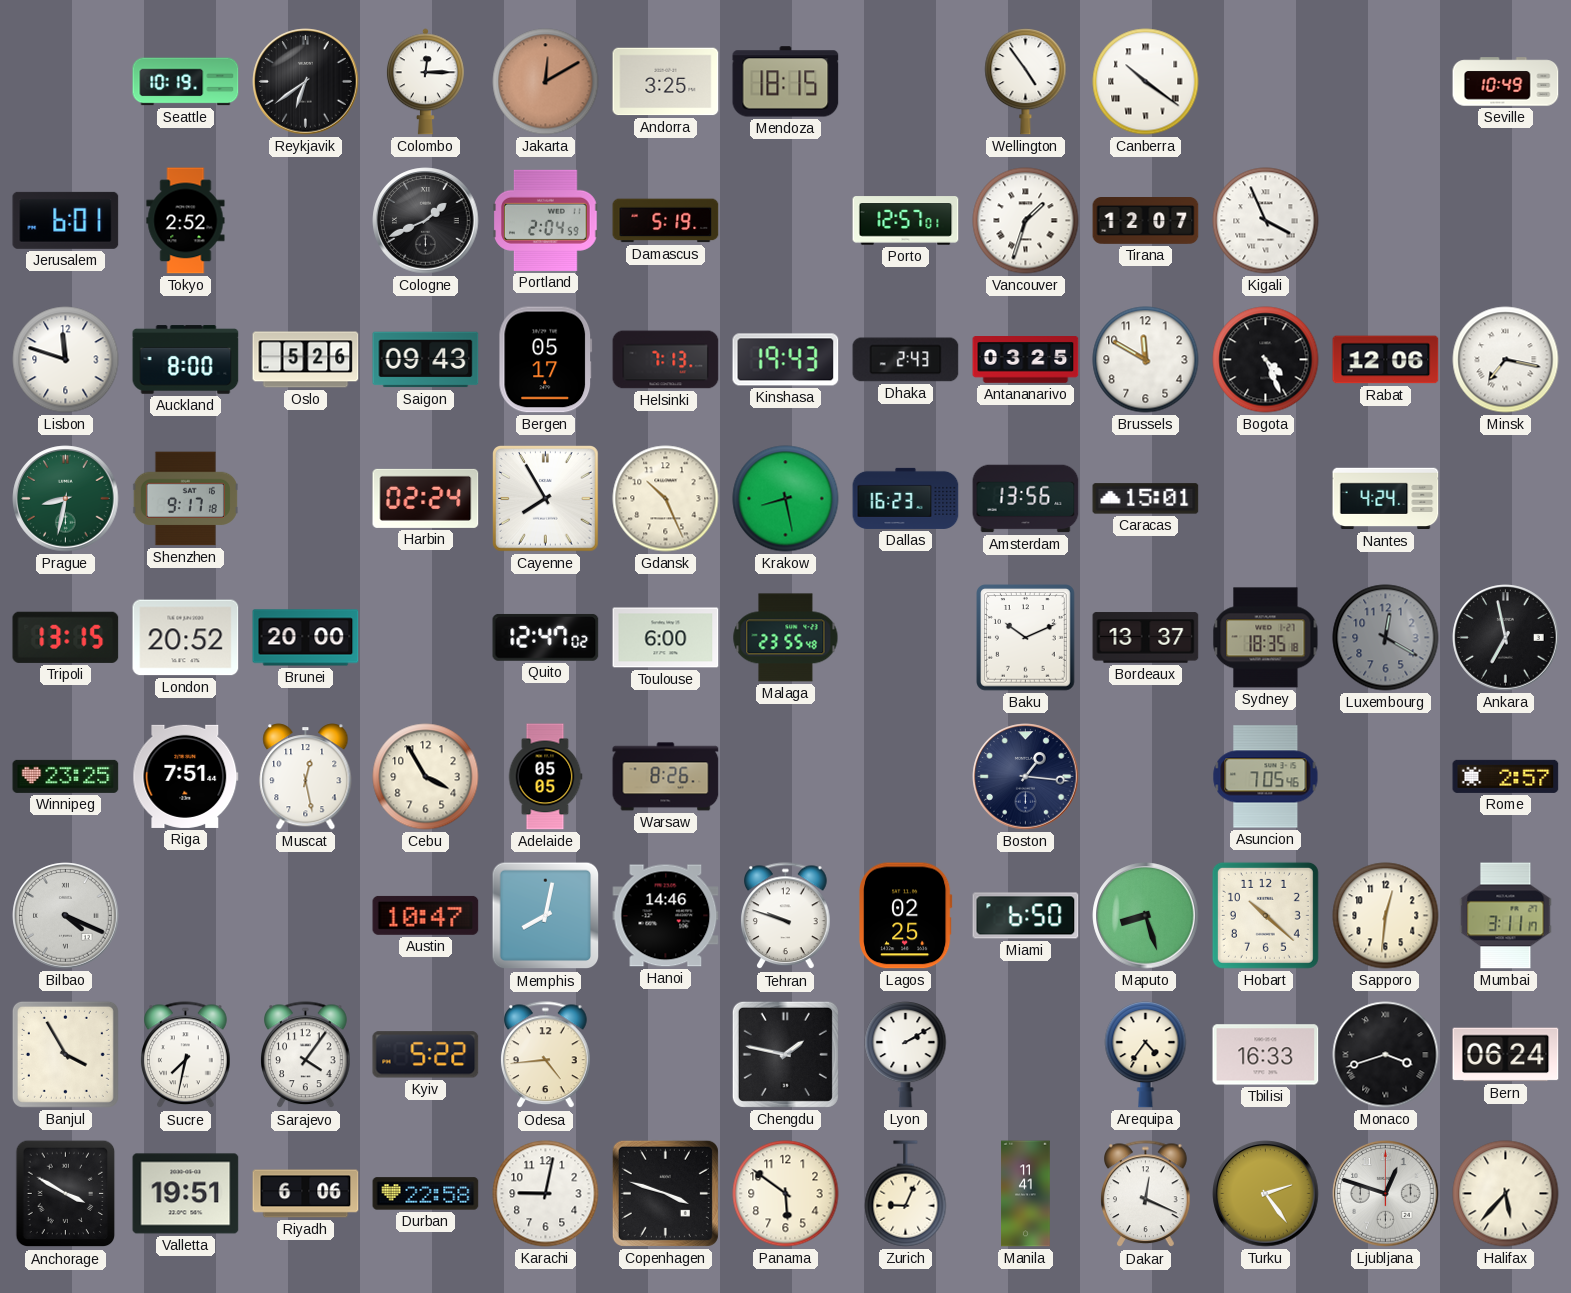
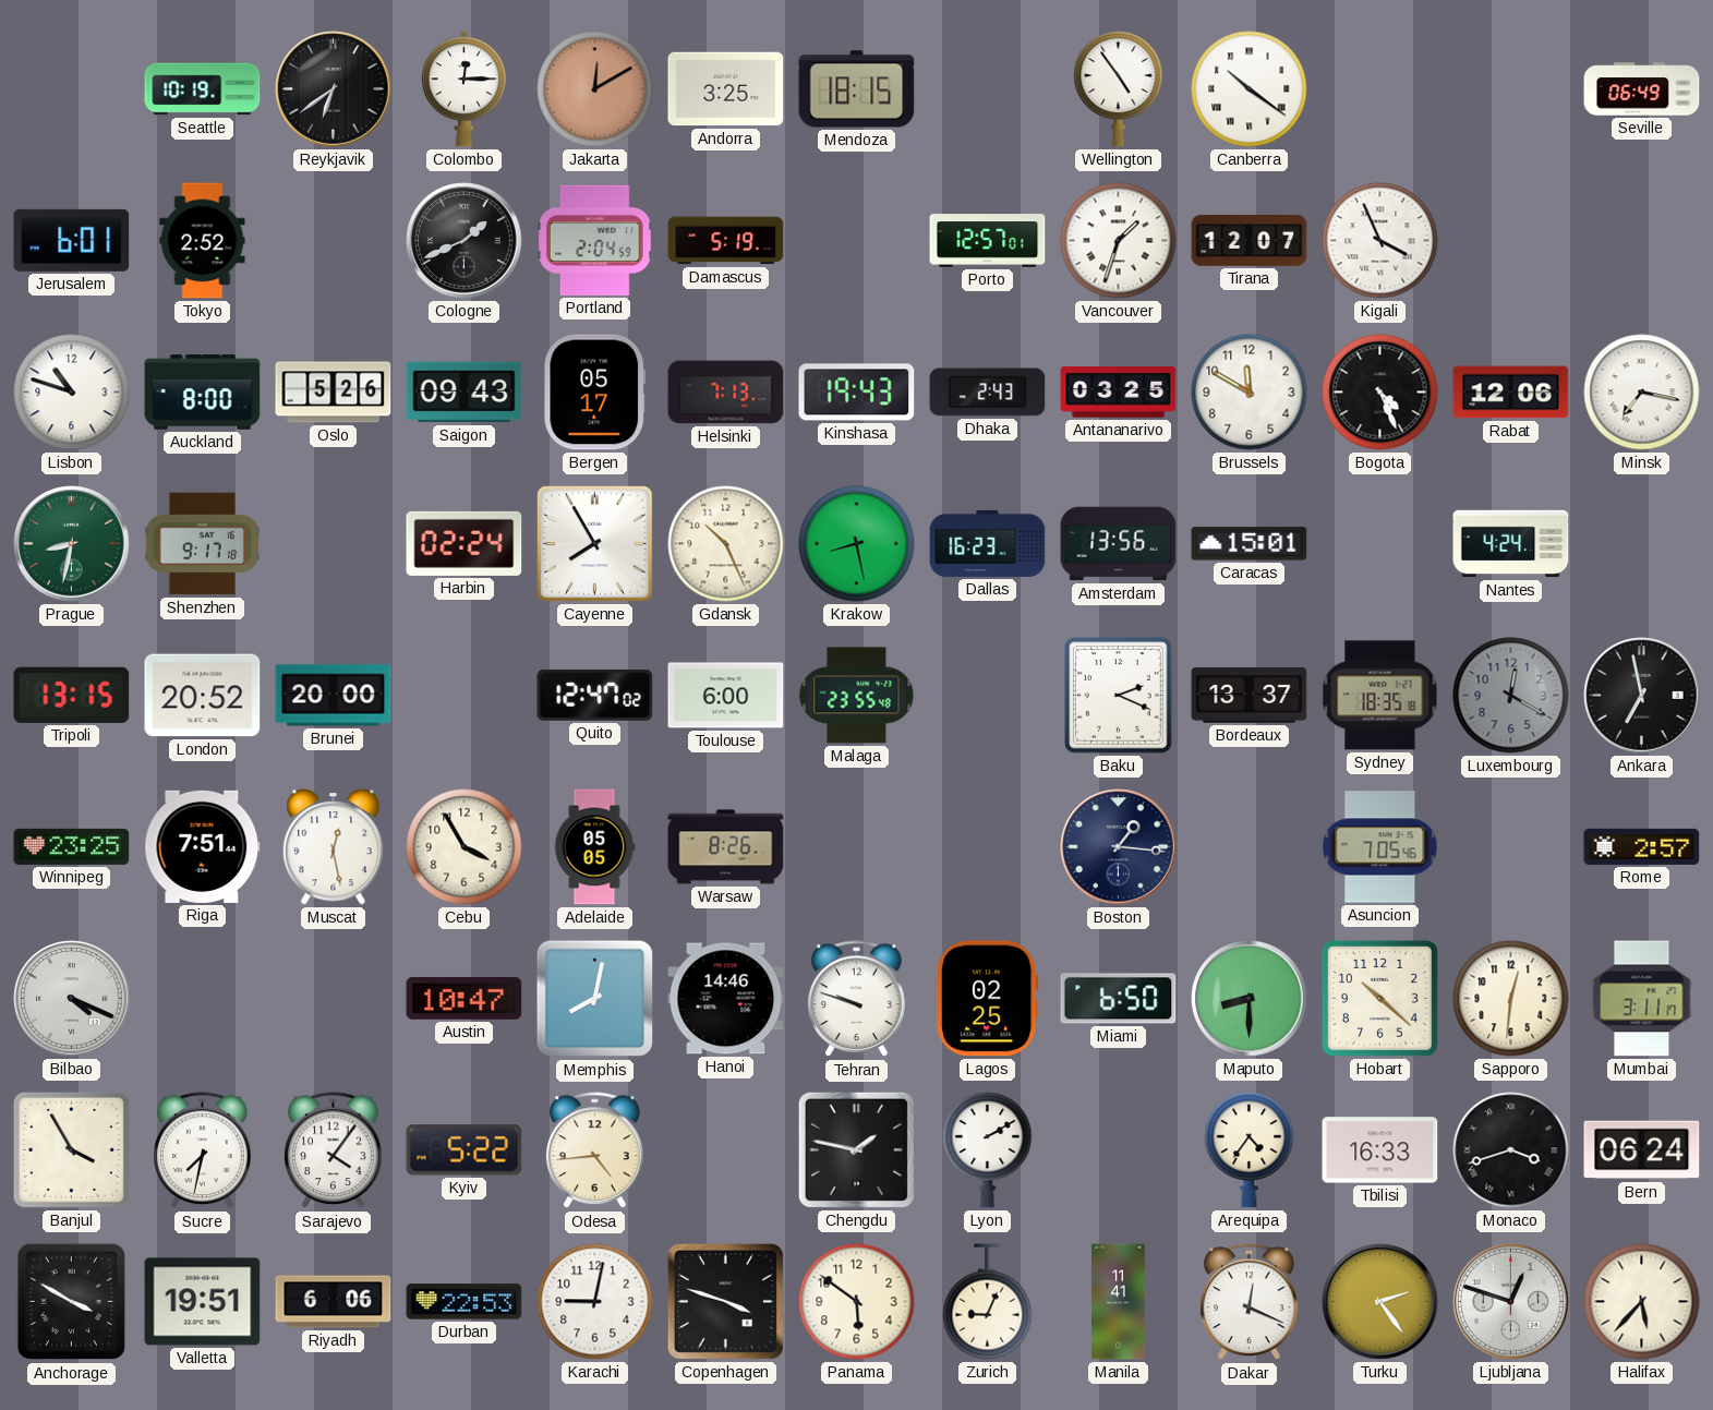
Seville: 10:49 -> 06:49 (1642, 89)
Lisbon: 11:48 -> 10:48 (72, 393)
Baku: 10:11 -> 2:19 (1119, 696)
Maputo: 8:27 -> 8:30 (1250, 999)
Durban: 22:58 -> 22:53 (465, 1302)
